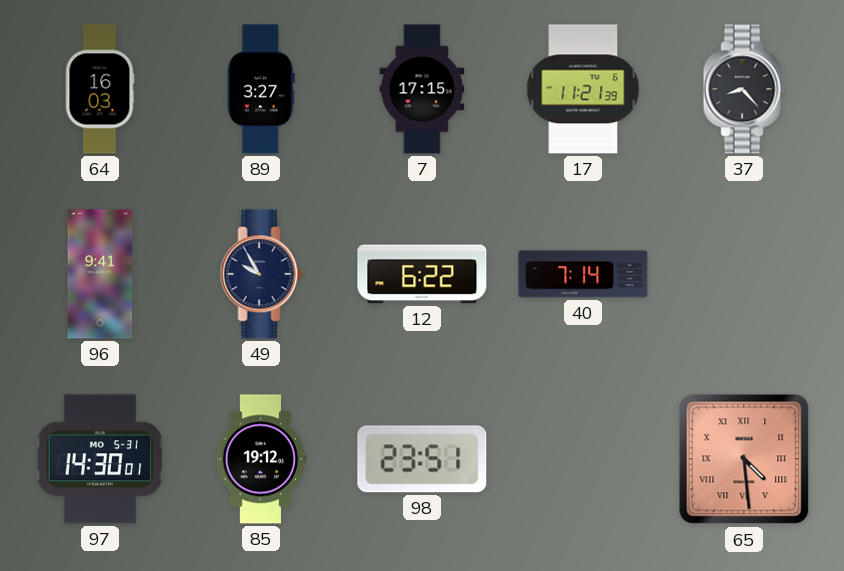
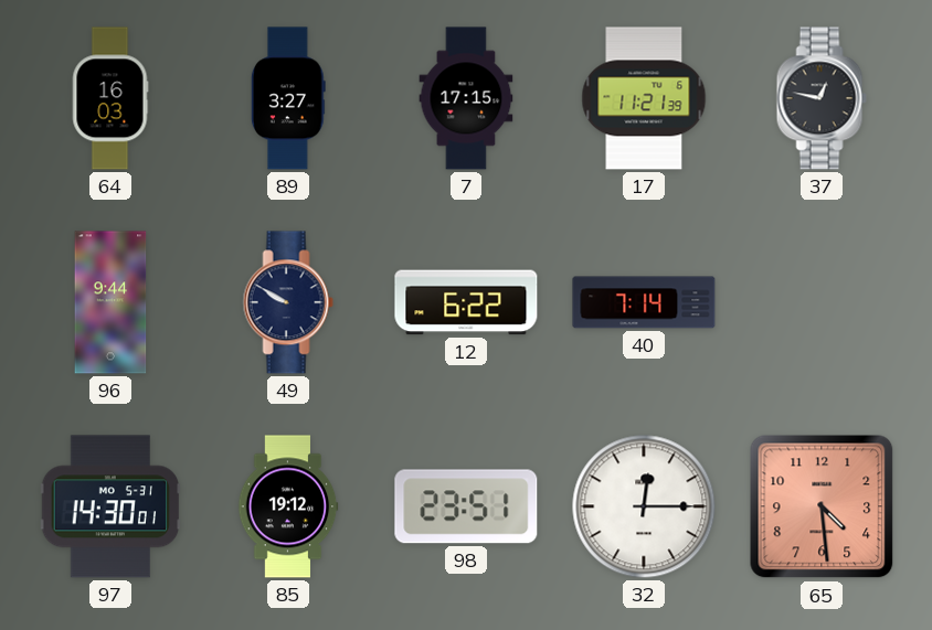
37: 8:23 -> 12:47 (822, 98)
96: 9:41 -> 9:44 (110, 302)
49: 9:55 -> 9:50 (288, 302)
32: none -> 12:15 (644, 506)
65 numerals: Roman -> Arabic (822, 506)
